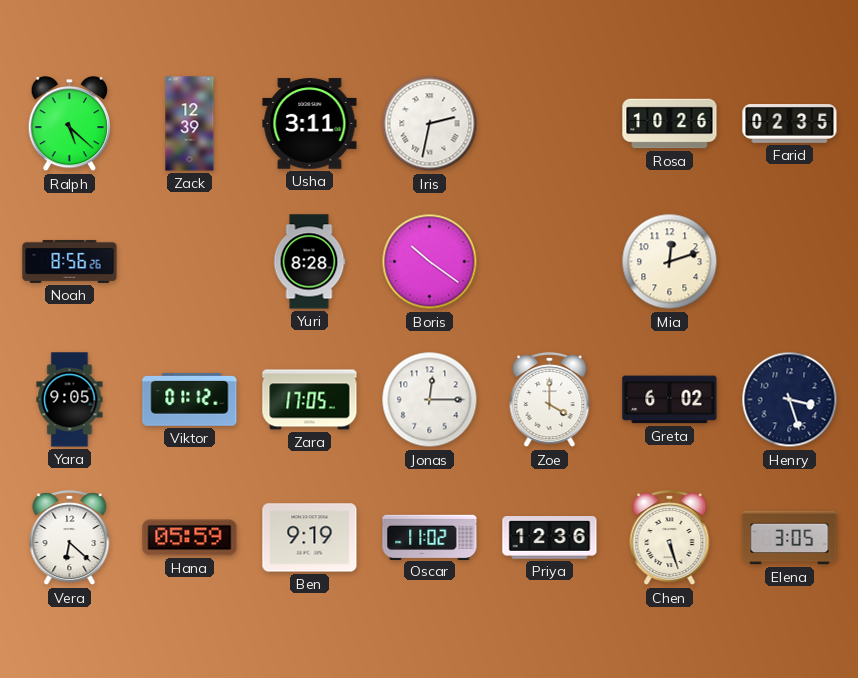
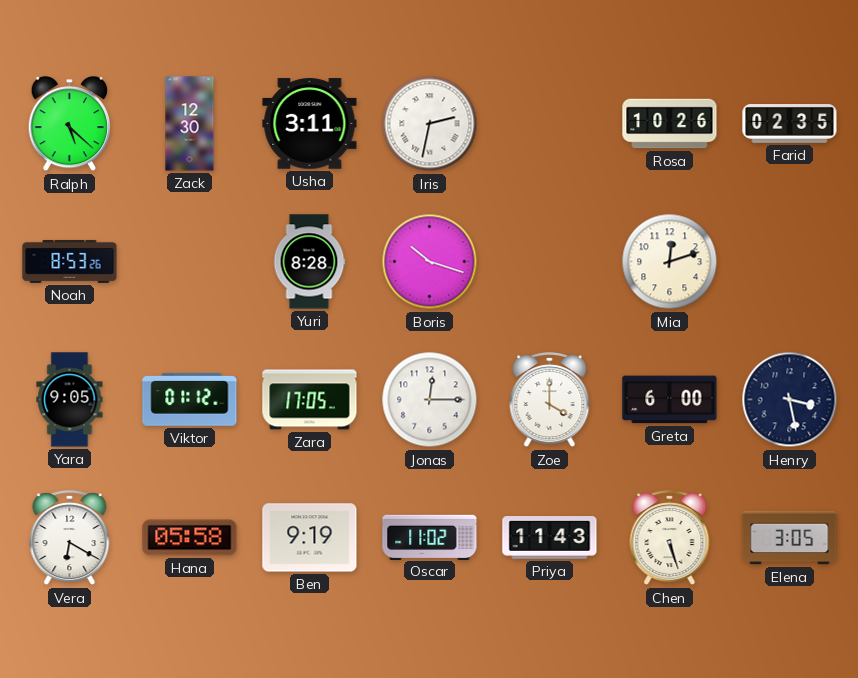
Zack: 12:39 -> 12:30 (190, 124)
Noah: 8:56 -> 8:53 (70, 261)
Boris: 10:21 -> 10:18 (430, 262)
Greta: 6:02 -> 6:00 (670, 400)
Henry: 3:27 -> 3:28 (790, 400)
Vera: 6:22 -> 6:20 (70, 538)
Hana: 05:59 -> 05:58 (190, 538)
Priya: 12:36 -> 11:43 (550, 538)
